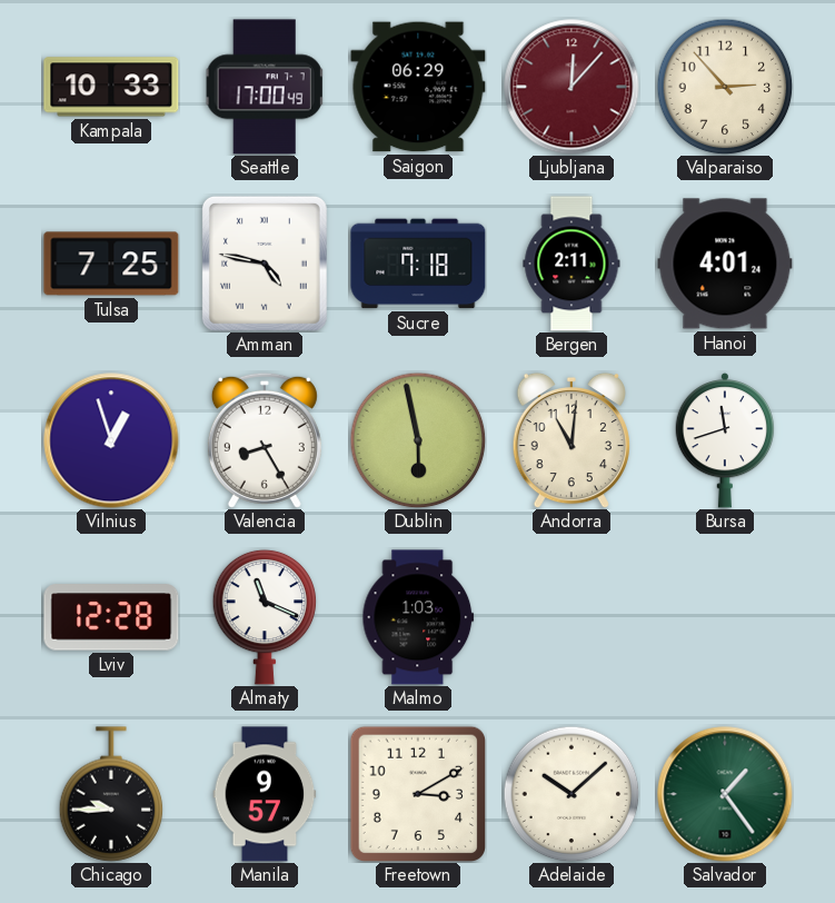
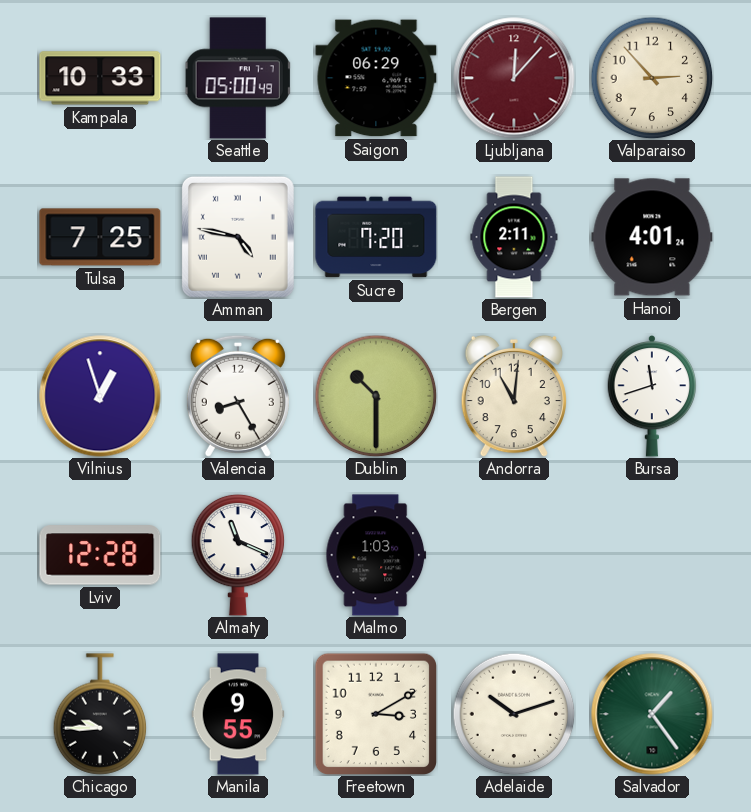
Seattle: 17:00 -> 05:00 (238, 78)
Sucre: 7:18 -> 7:20 (376, 237)
Dublin: 5:58 -> 10:30 (376, 396)
Manila: 9:57 -> 9:55 (238, 714)
Adelaide: 10:08 -> 10:12 (514, 714)
